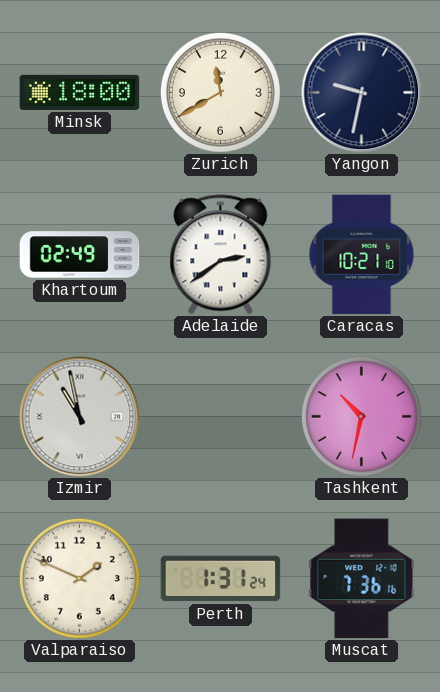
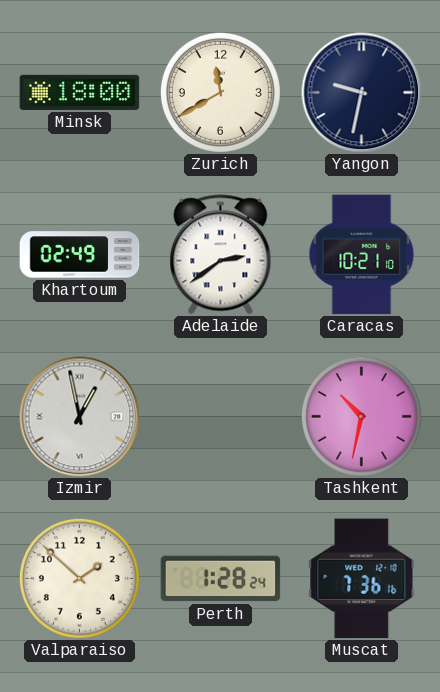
Izmir: 10:58 -> 12:58 (80, 417)
Valparaiso: 1:49 -> 1:52 (79, 578)
Perth: 1:31 -> 1:28 (221, 579)
